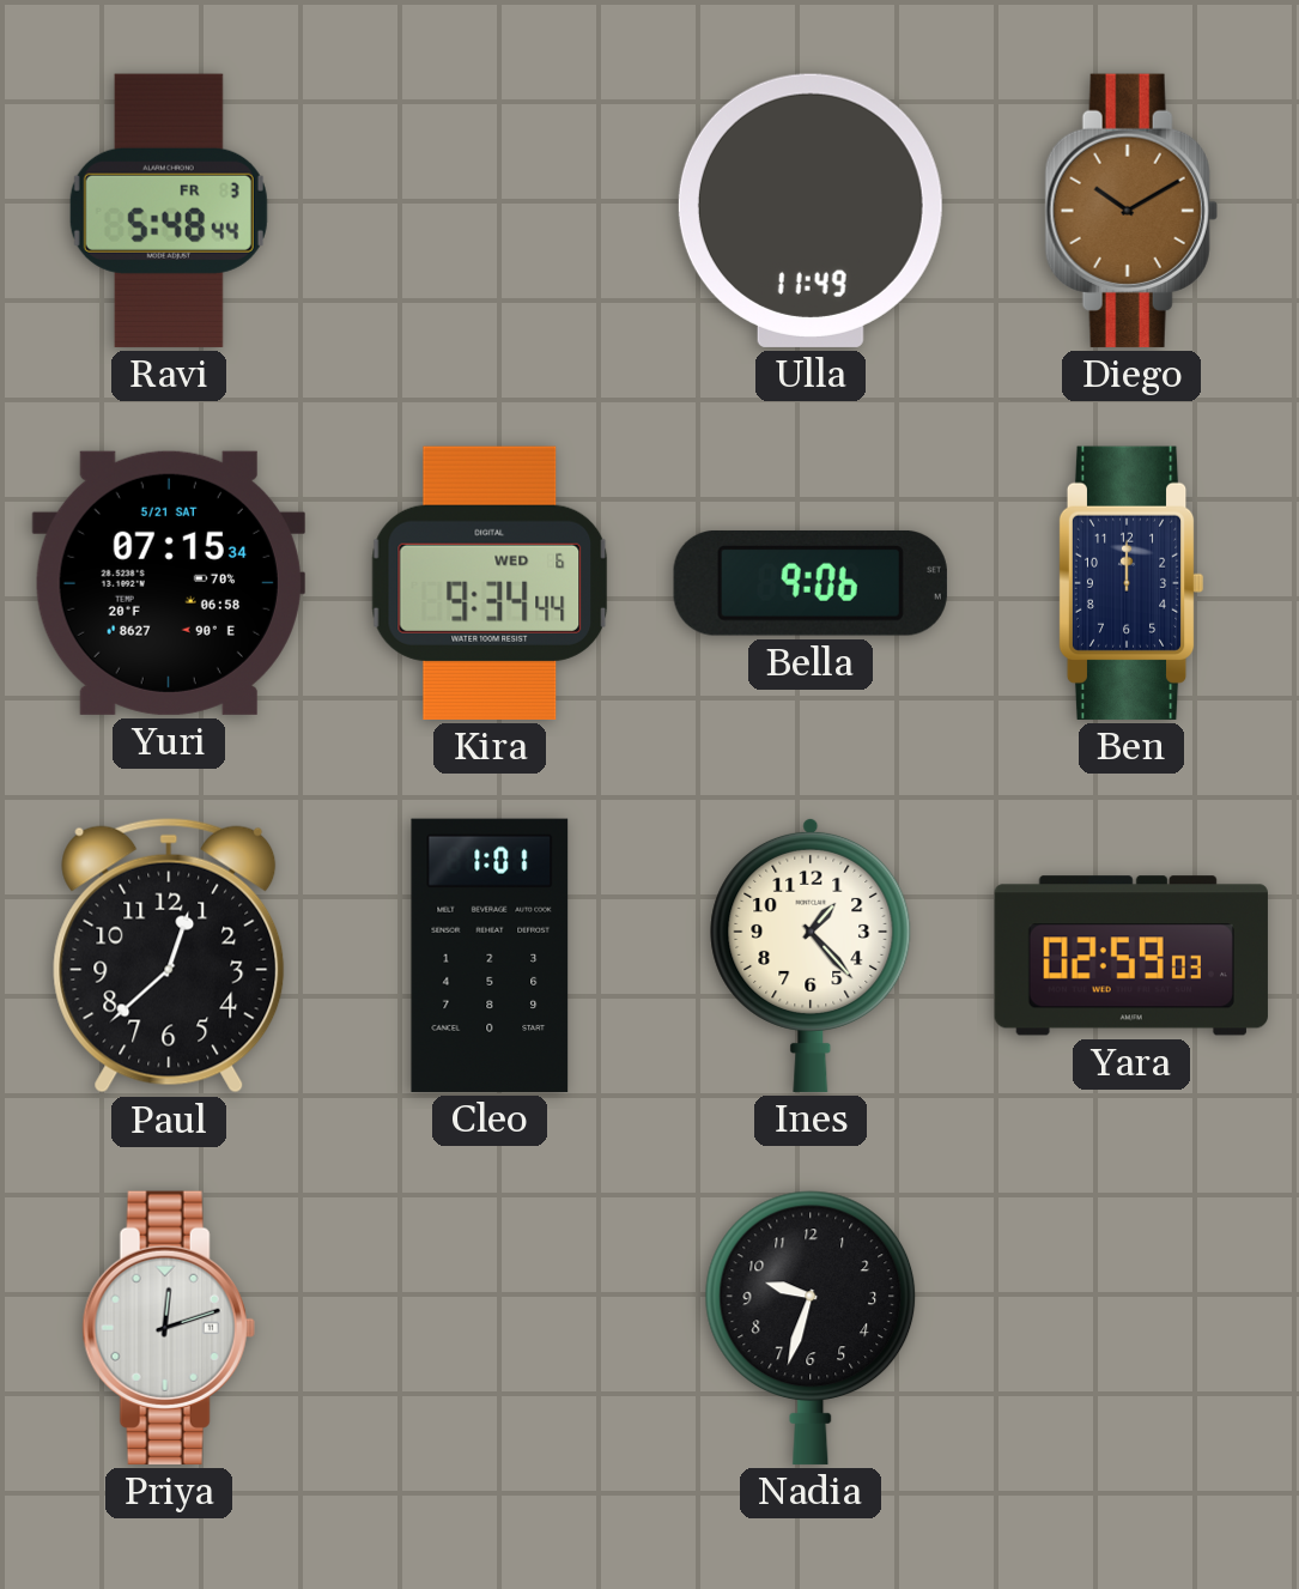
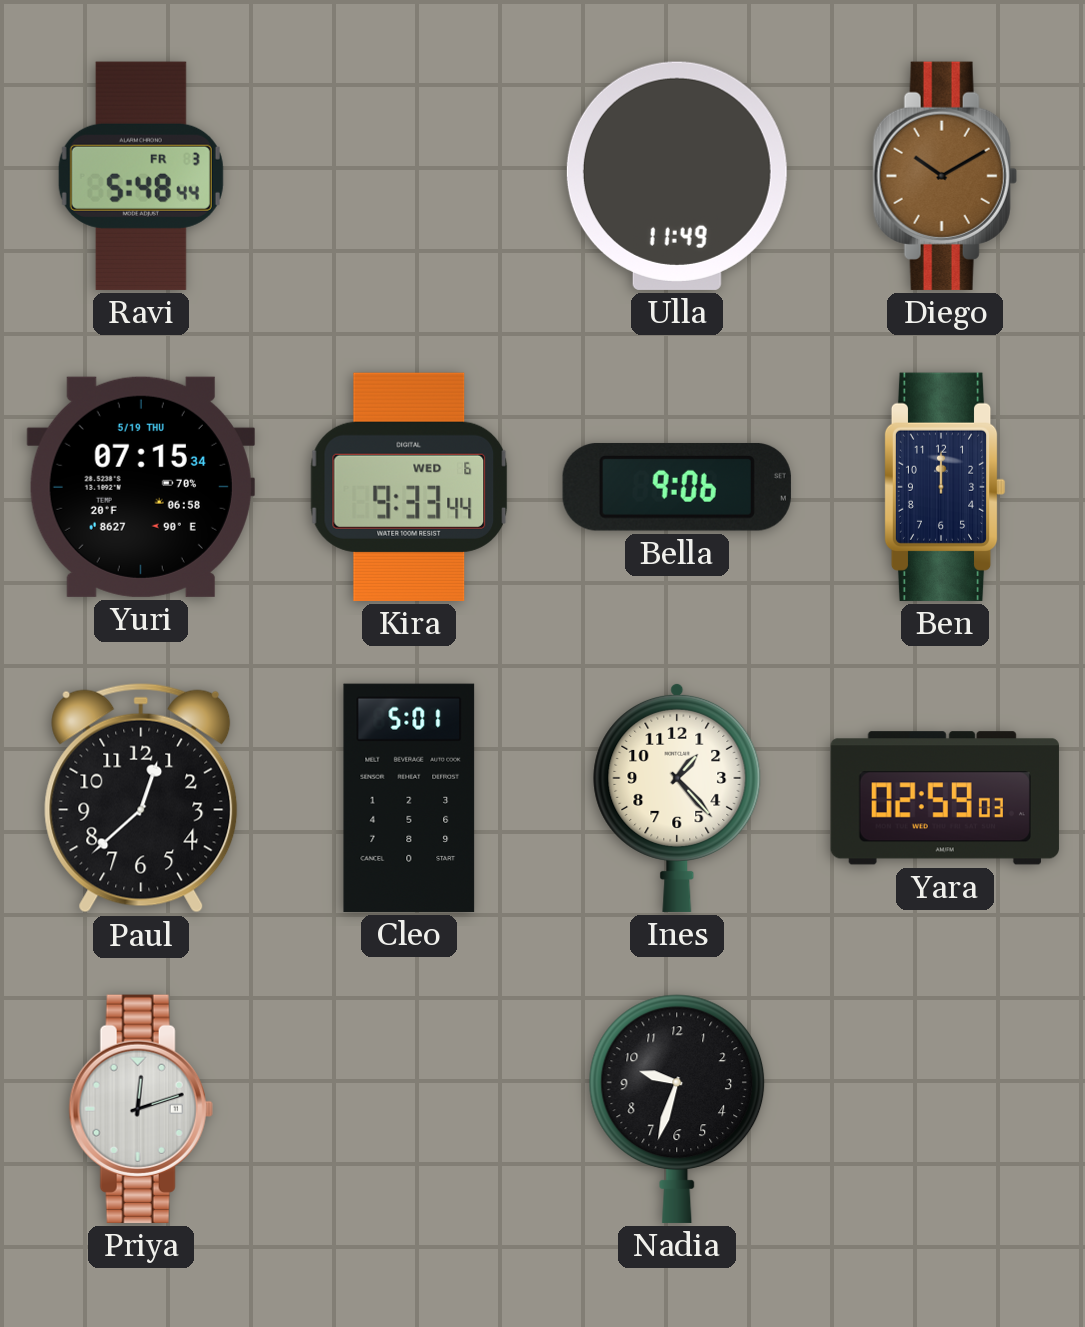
Yuri date: 5/21 SAT -> 5/19 THU (141, 487)
Kira: 9:34 -> 9:33 (409, 487)
Cleo: 1:01 -> 5:01 (409, 798)
